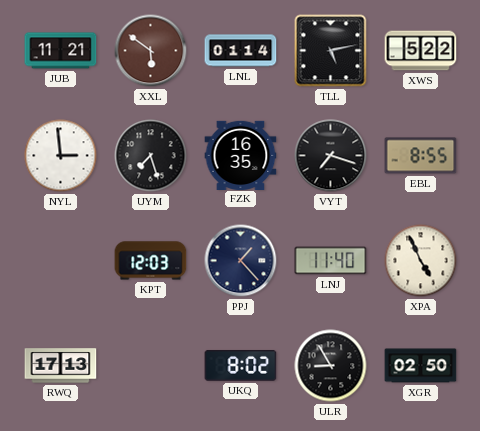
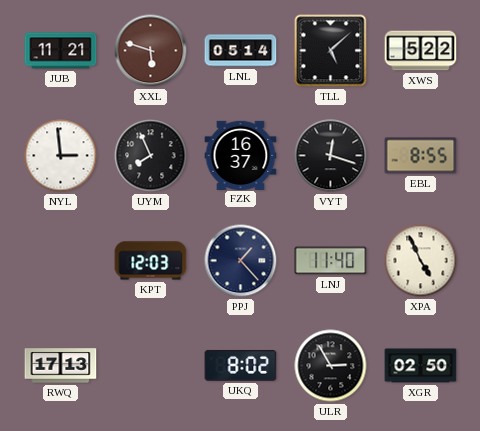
XXL: 5:51 -> 5:48 (151, 51)
LNL: 01:14 -> 05:14 (241, 51)
TLL: 5:13 -> 5:08 (331, 51)
UYM: 7:27 -> 7:56 (151, 156)
FZK: 16:35 -> 16:37 (241, 155)
VYT: 7:18 -> 12:18 (331, 156)
ULR: 8:55 -> 2:55 (331, 366)
